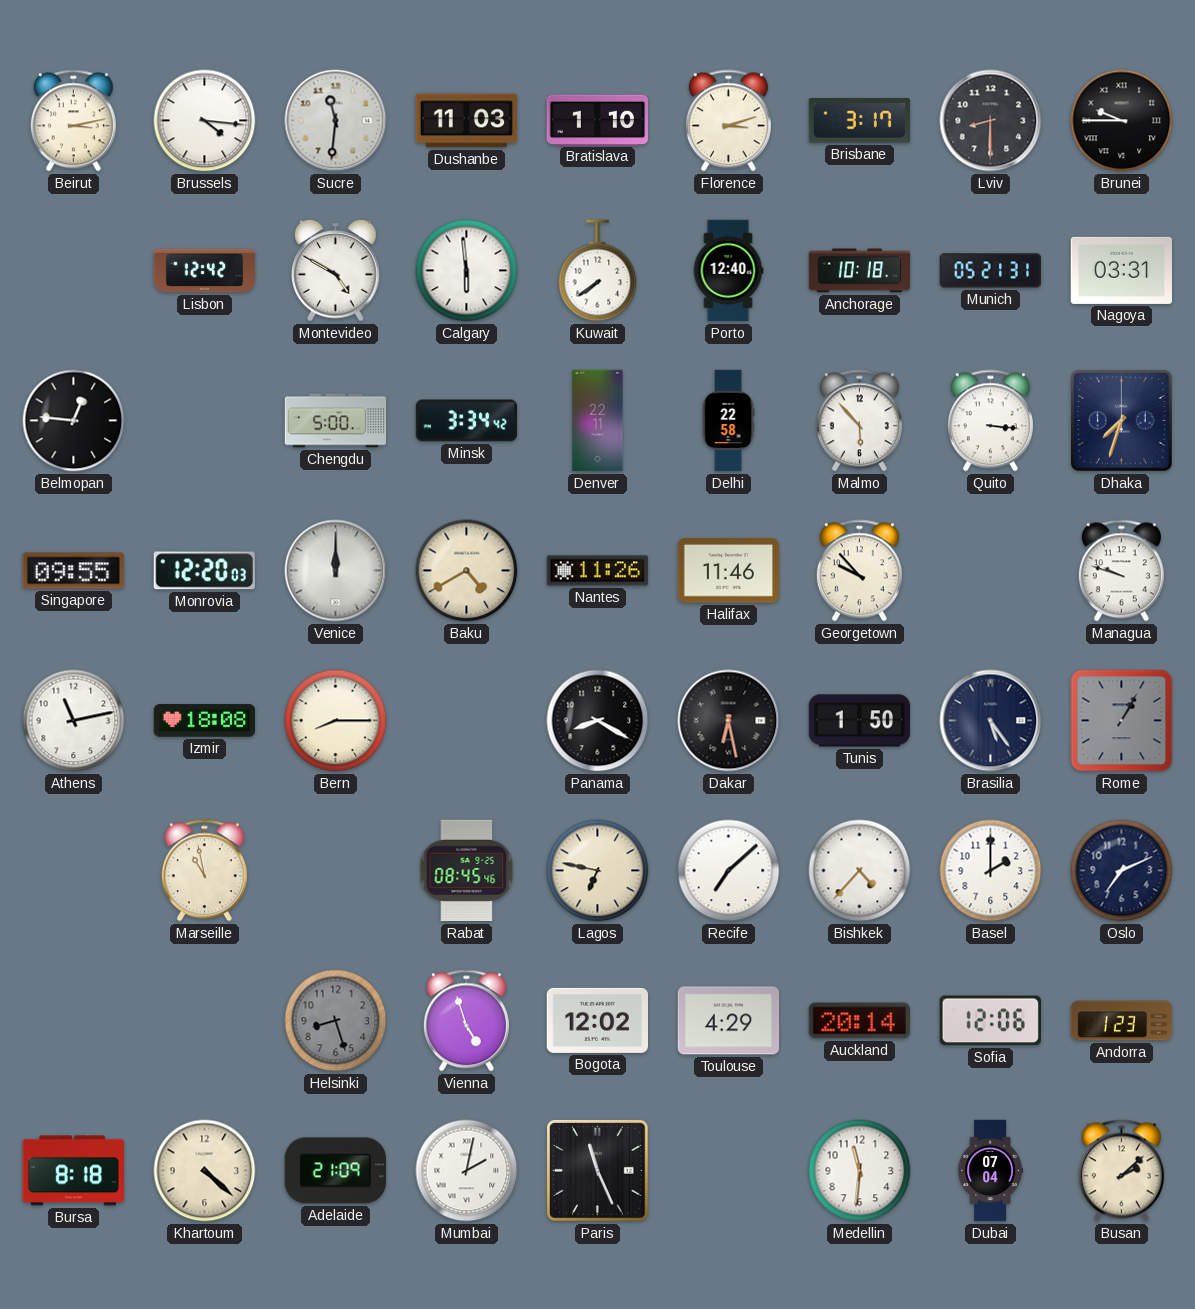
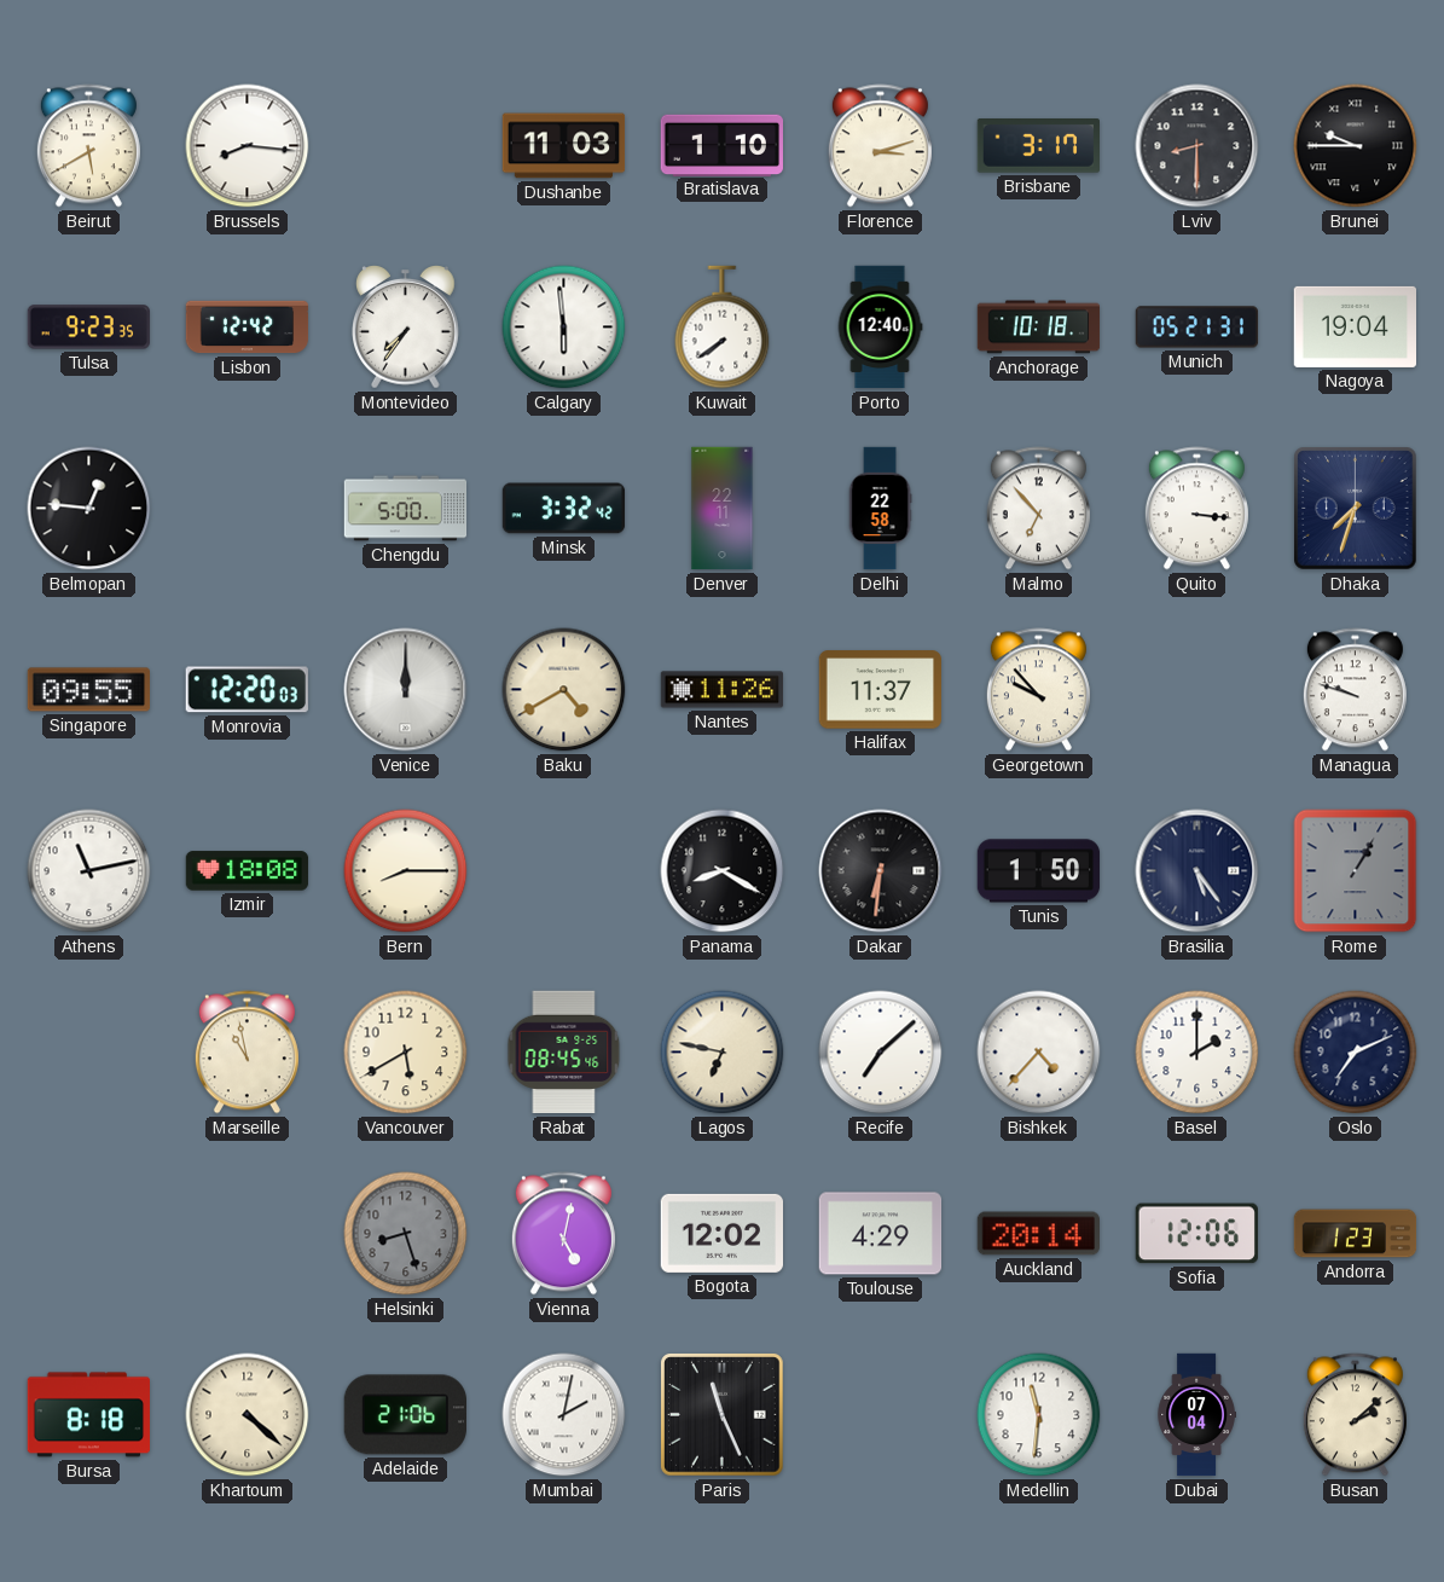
Beirut: 3:13 -> 5:40 (88, 146)
Brussels: 4:16 -> 8:16 (248, 146)
Sucre: 11:31 -> none (336, 121)
Tulsa: none -> 9:23 (89, 328)
Montevideo: 4:50 -> 7:36 (406, 328)
Nagoya: 03:31 -> 19:04 (1355, 326)
Minsk: 3:34 -> 3:32 (564, 509)
Malmo: 5:53 -> 6:53 (1038, 509)
Halifax: 11:46 -> 11:37 (880, 690)
Dakar: 6:28 -> 6:31 (881, 871)
Vancouver: none -> 5:40 (406, 1053)
Vienna: 4:57 -> 5:02 (563, 1234)
Adelaide: 21:09 -> 21:06 (405, 1415)
